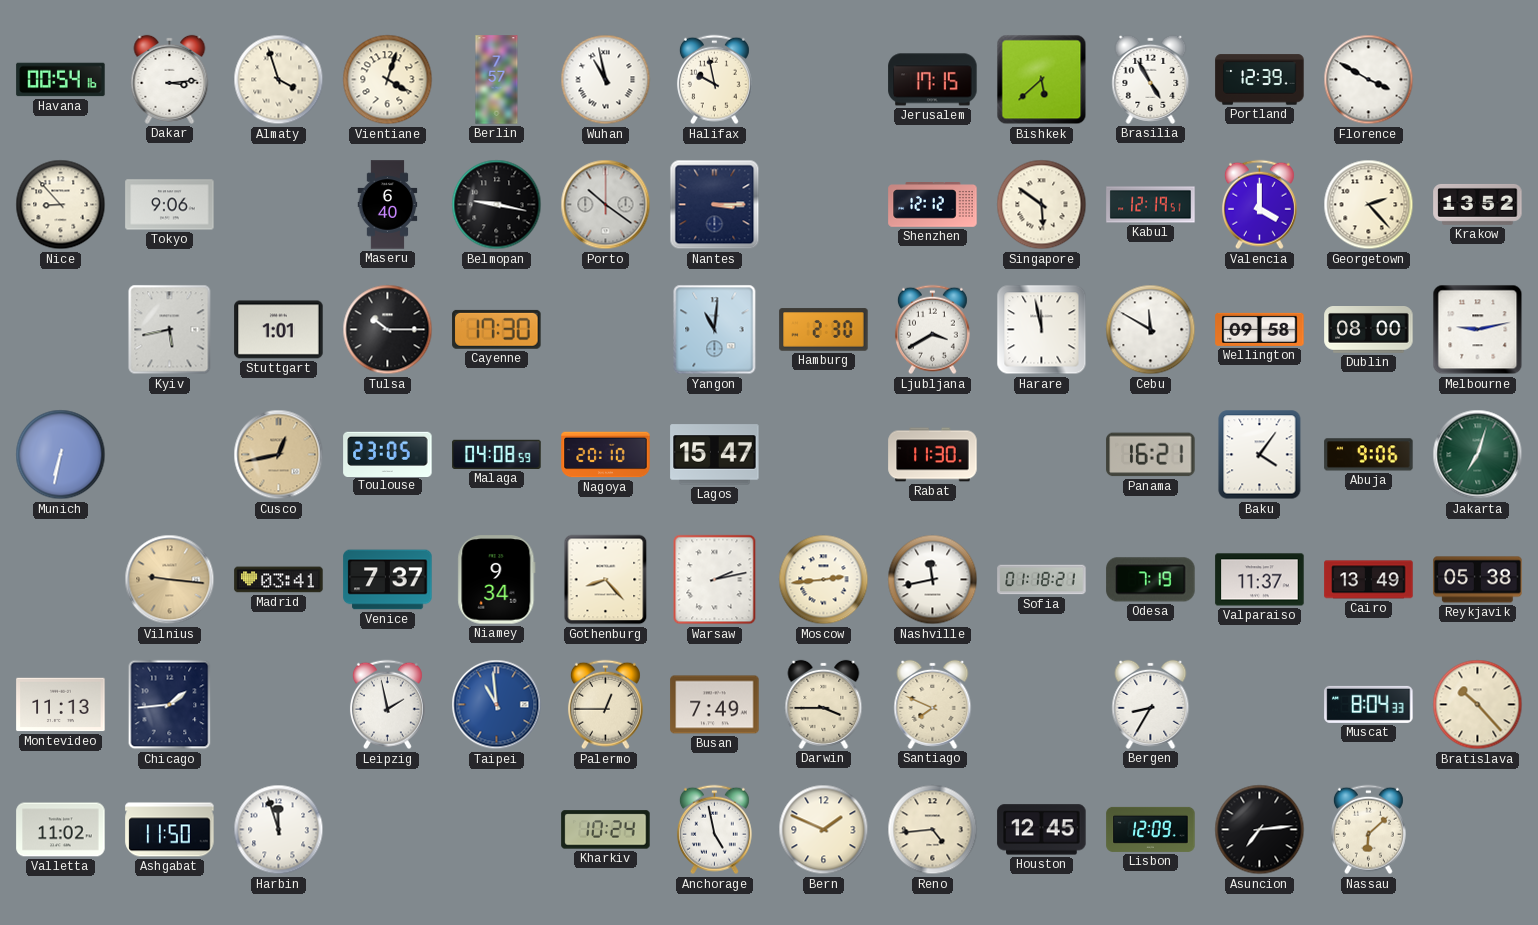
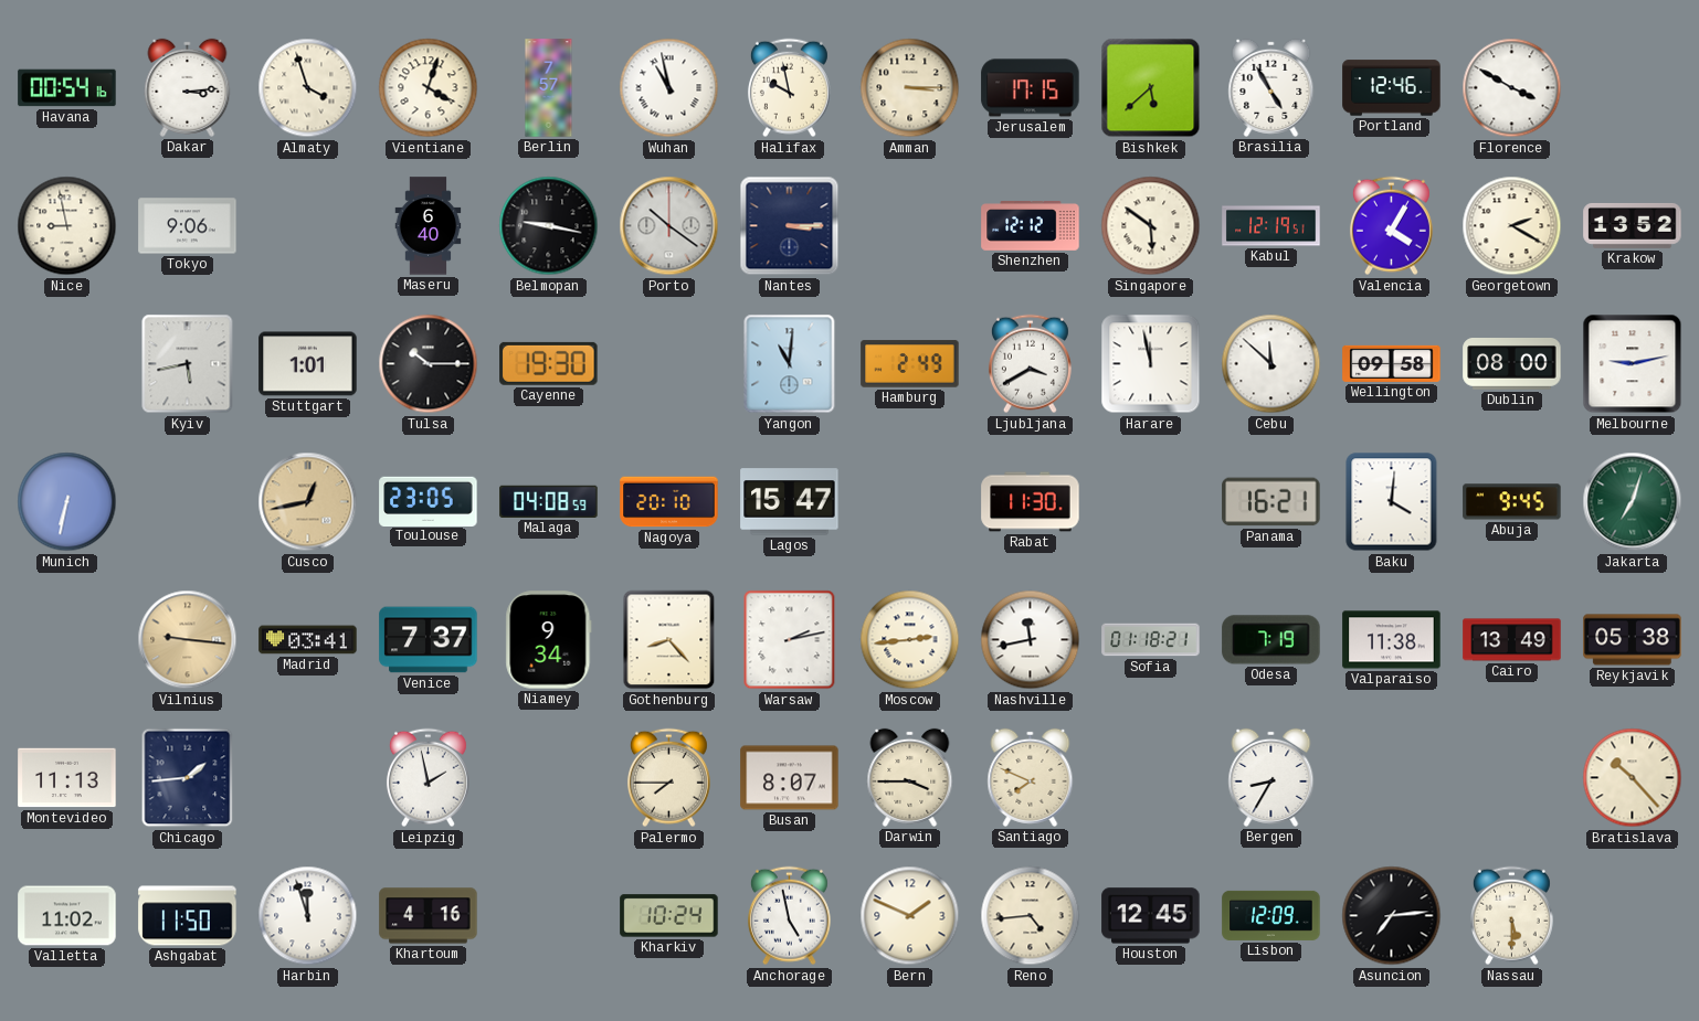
Amman: none -> 3:15 (910, 88)
Portland: 12:39 -> 12:46 (1392, 88)
Nice: 8:53 -> 8:58 (67, 226)
Valencia: 4:00 -> 4:05 (1391, 226)
Georgetown: 2:23 -> 2:20 (1512, 226)
Cayenne: 17:30 -> 19:30 (549, 363)
Hamburg: 2:30 -> 2:49 (910, 364)
Cebu: 11:50 -> 11:52 (1271, 364)
Baku: 4:06 -> 4:01 (1392, 502)
Abuja: 9:06 -> 9:45 (1512, 502)
Valparaiso: 11:37 -> 11:38 (1392, 640)
Taipei: 10:59 -> none (497, 705)
Palermo: 12:45 -> 7:45 (668, 778)
Busan: 7:49 -> 8:07 (790, 778)
Muscat: 8:04 -> none (1369, 704)
Khartoum: none -> 4:16 (429, 916)
Nassau: 6:08 -> 5:30 (1511, 916)
